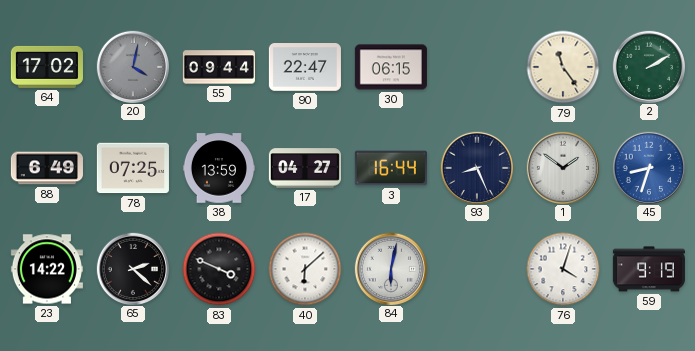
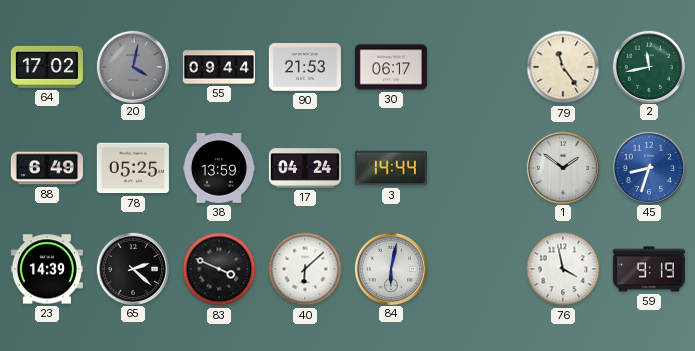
90: 22:47 -> 21:53 (305, 68)
30: 06:15 -> 06:17 (391, 67)
2: 2:10 -> 11:43 (648, 66)
78: 07:25 -> 05:25 (133, 168)
17: 04:27 -> 04:24 (305, 168)
3: 16:44 -> 14:44 (391, 168)
93: 8:26 -> none (476, 167)
23: 14:22 -> 14:39 (47, 269)
76: 4:03 -> 3:58 (563, 269)
